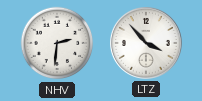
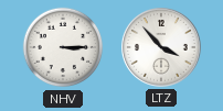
NHV: 2:31 -> 3:15 (63, 47)
